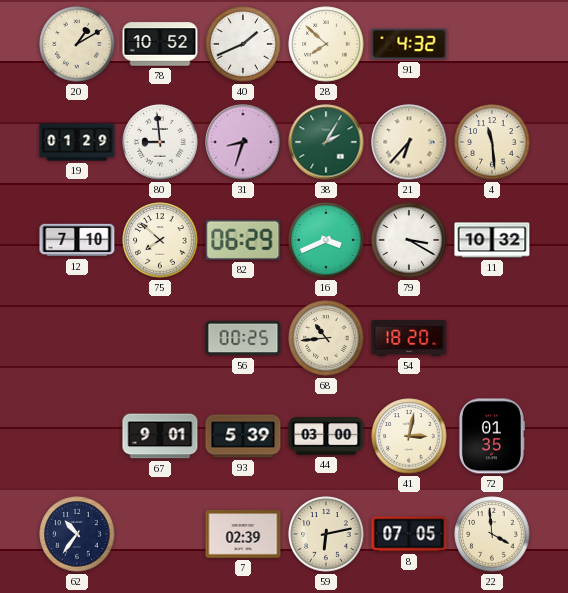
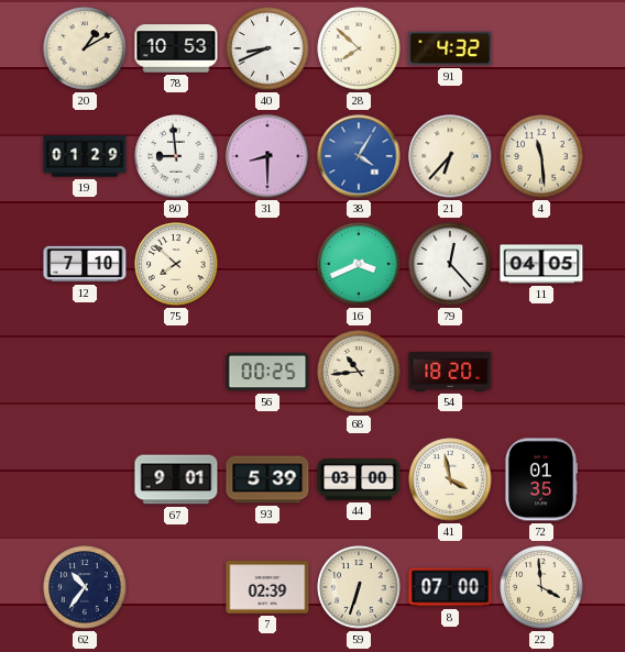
78: 10:52 -> 10:53 (176, 48)
40: 1:41 -> 8:41 (267, 48)
31: 8:33 -> 8:30 (267, 156)
38: 2:05 -> 4:05 (359, 156)
38 dial: green -> blue (359, 156)
82: 06:29 -> none (243, 240)
79: 3:20 -> 12:23 (450, 264)
11: 10:32 -> 04:05 (541, 264)
41: 3:02 -> 3:58 (450, 479)
59: 6:13 -> 6:33 (359, 587)
8: 07:05 -> 07:00 (450, 587)
